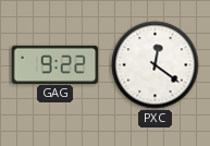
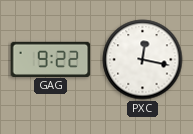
PXC: 12:21 -> 12:17 (143, 60)
